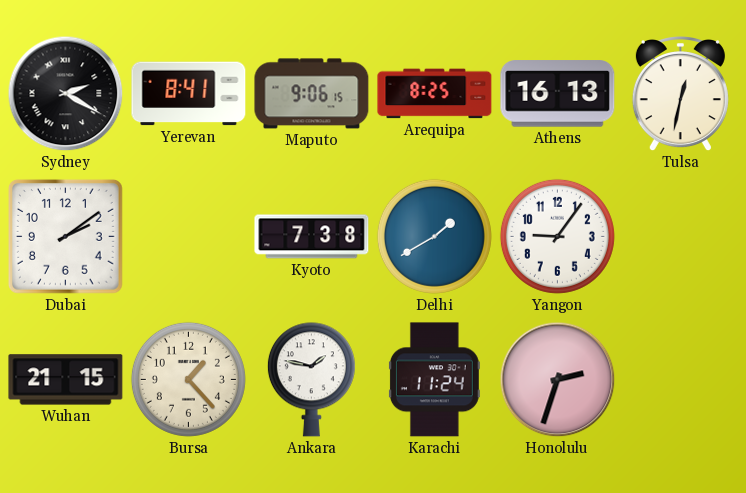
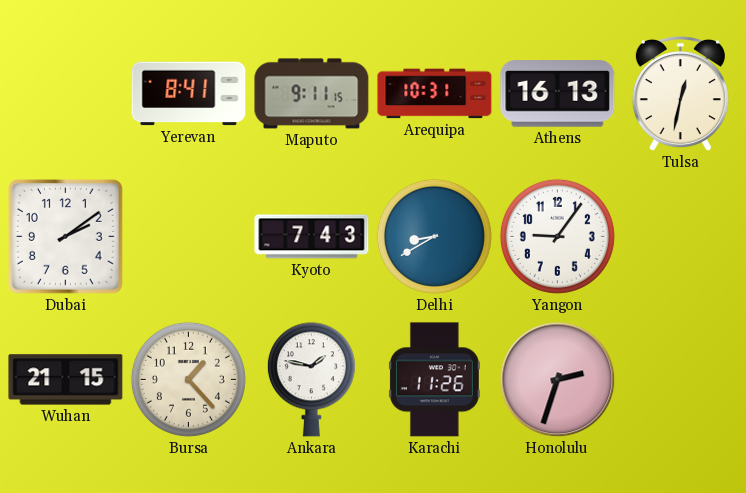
Sydney: 2:20 -> none (66, 94)
Maputo: 9:06 -> 9:11 (312, 94)
Arequipa: 8:25 -> 10:31 (435, 94)
Kyoto: 7:38 -> 7:43 (312, 237)
Delhi: 1:40 -> 8:40 (434, 236)
Karachi: 11:24 -> 11:26 (434, 380)
